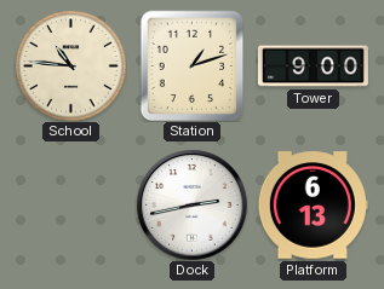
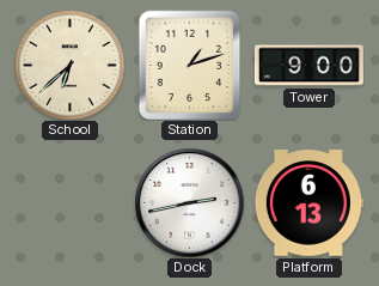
School: 10:46 -> 6:38 (69, 65)
